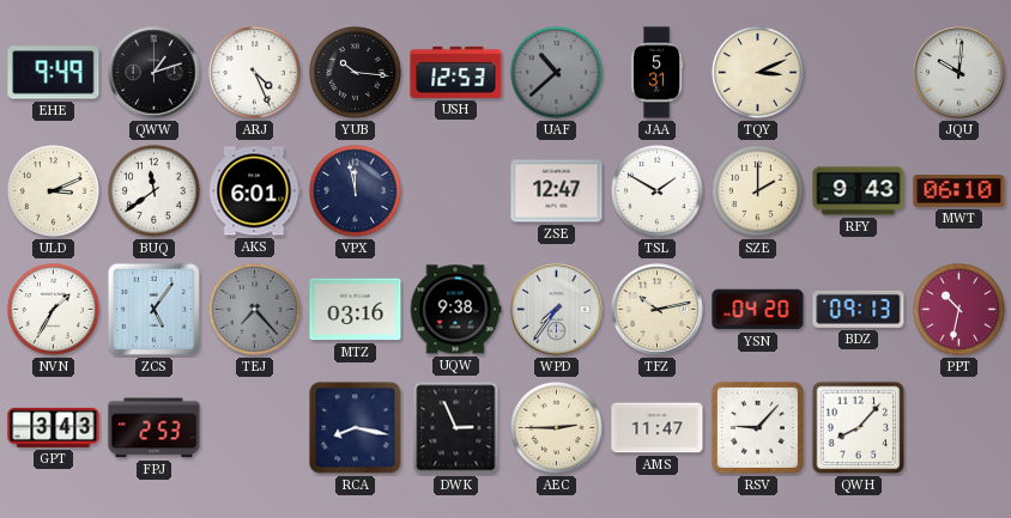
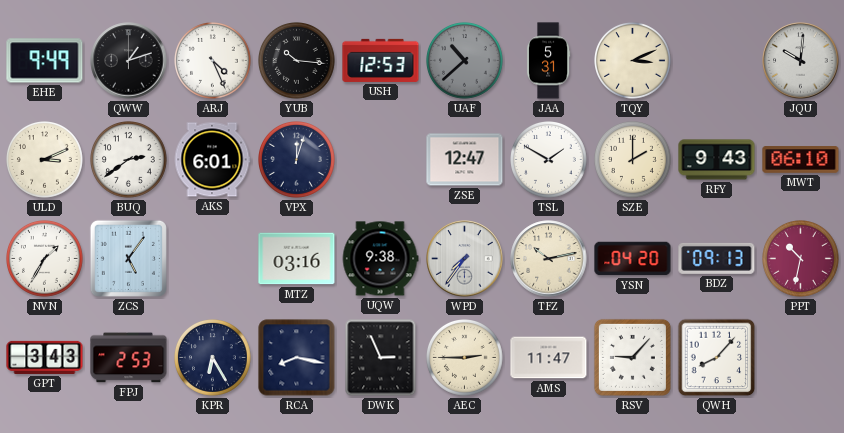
BUQ: 11:39 -> 2:39 (129, 160)
VPX: 11:58 -> 12:03 (297, 160)
TEJ: 7:23 -> none (255, 310)
KPR: none -> 6:25 (213, 358)
